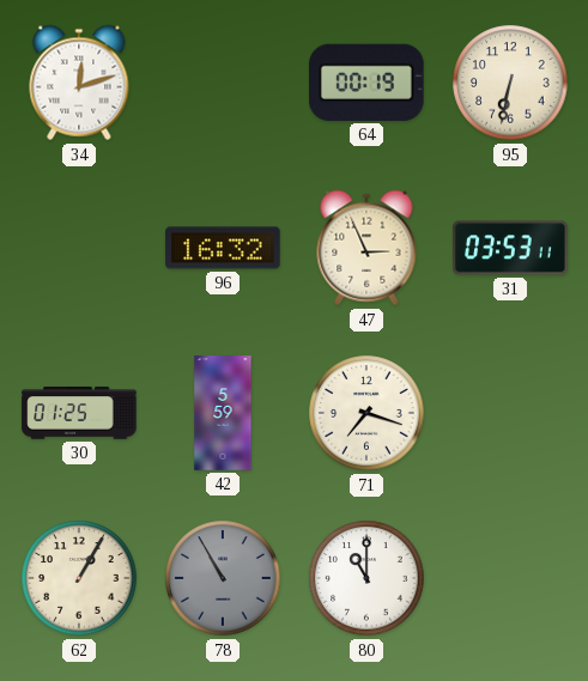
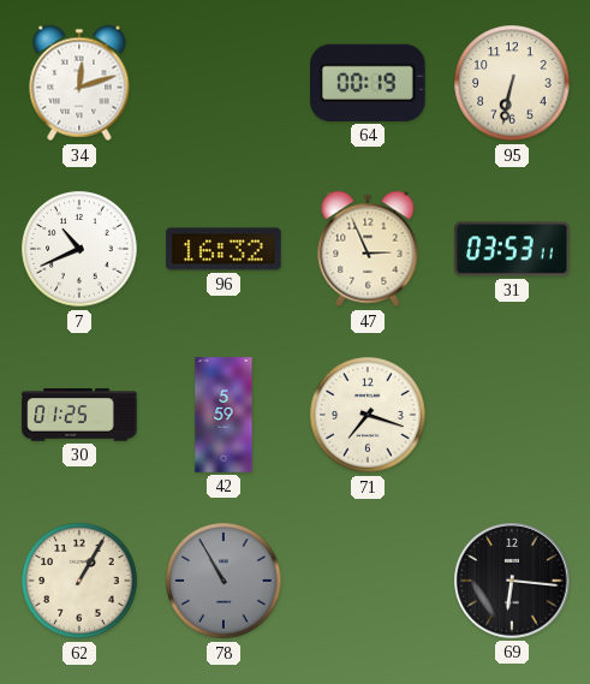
7: none -> 10:41 (79, 249)
80: 11:00 -> none (366, 578)
69: none -> 6:16 (512, 581)
